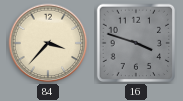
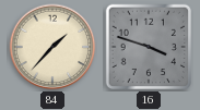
84: 3:37 -> 1:37 (52, 47)
